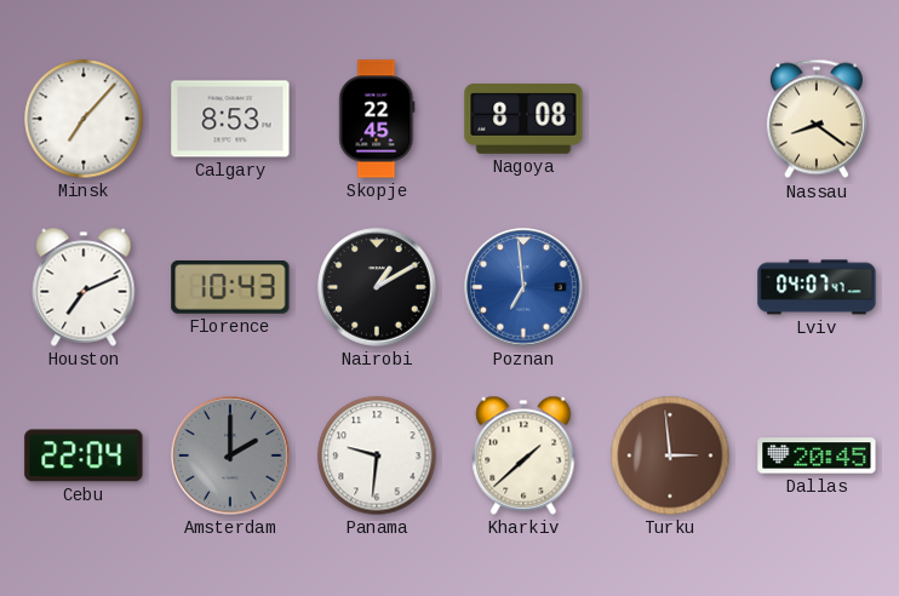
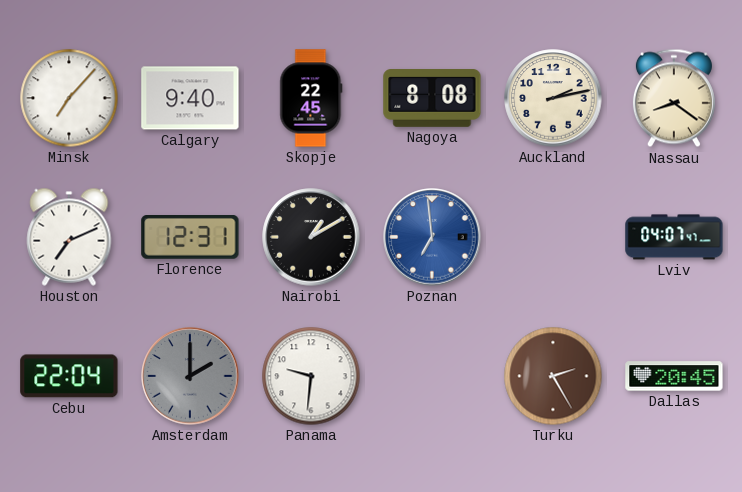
Calgary: 8:53 -> 9:40 (190, 98)
Auckland: none -> 2:13 (553, 98)
Florence: 10:43 -> 12:31 (190, 238)
Kharkiv: 1:38 -> none (523, 455)
Turku: 2:59 -> 2:25 (553, 376)
